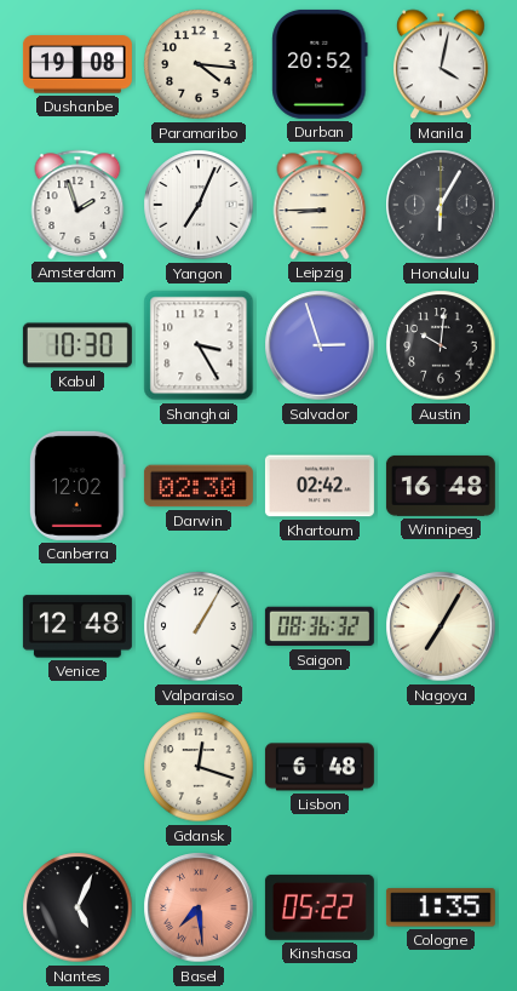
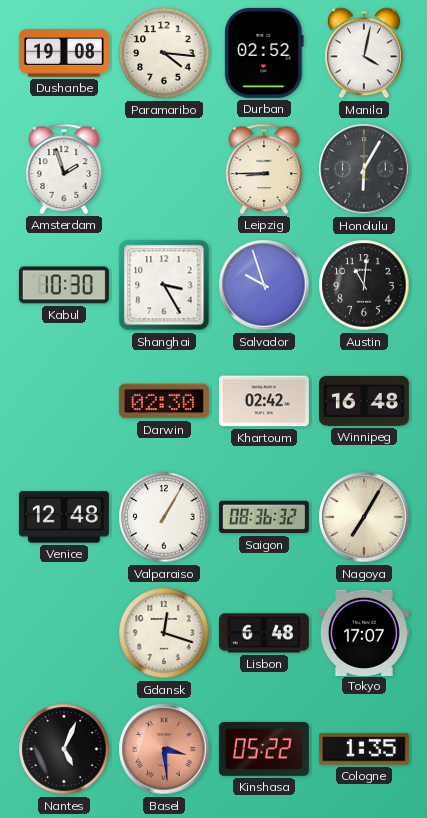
Durban: 20:52 -> 02:52 (264, 53)
Yangon: 7:04 -> none (199, 205)
Salvador: 2:57 -> 9:57 (264, 285)
Austin: 10:01 -> 11:01 (364, 285)
Canberra: 12:02 -> none (77, 486)
Tokyo: none -> 17:07 (364, 632)
Basel: 7:29 -> 3:29 (164, 749)
